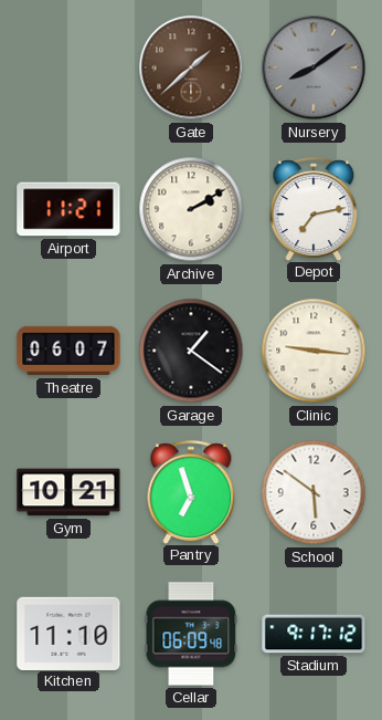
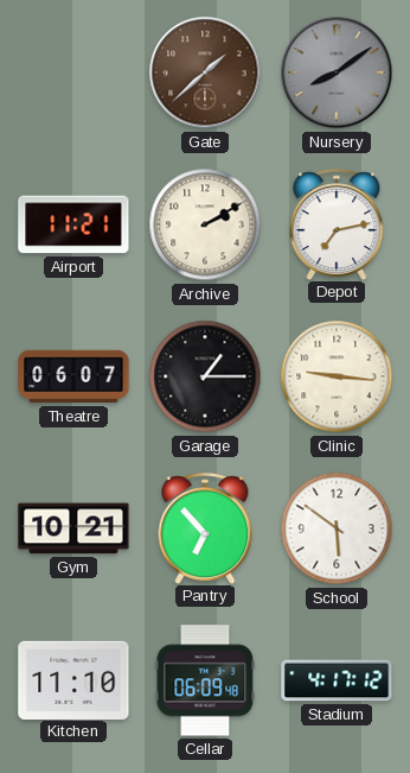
Garage: 1:21 -> 1:15 (205, 376)
Pantry: 6:57 -> 6:53 (205, 528)
Stadium: 9:17 -> 4:17 (337, 680)
